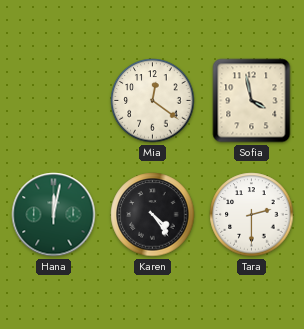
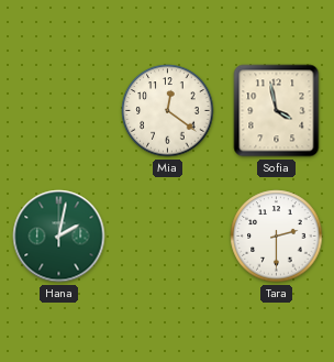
Hana: 12:02 -> 2:02 (59, 237)
Karen: 4:24 -> none (153, 215)
